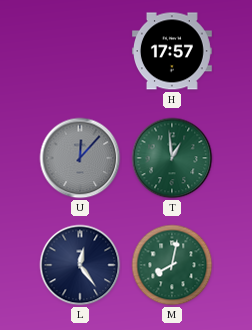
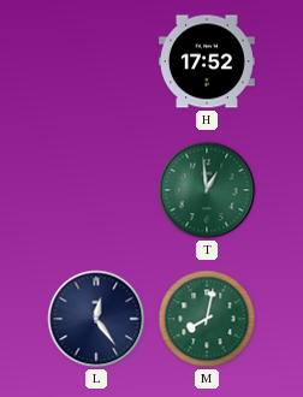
H: 17:57 -> 17:52 (207, 61)
U: 12:07 -> none (80, 158)
